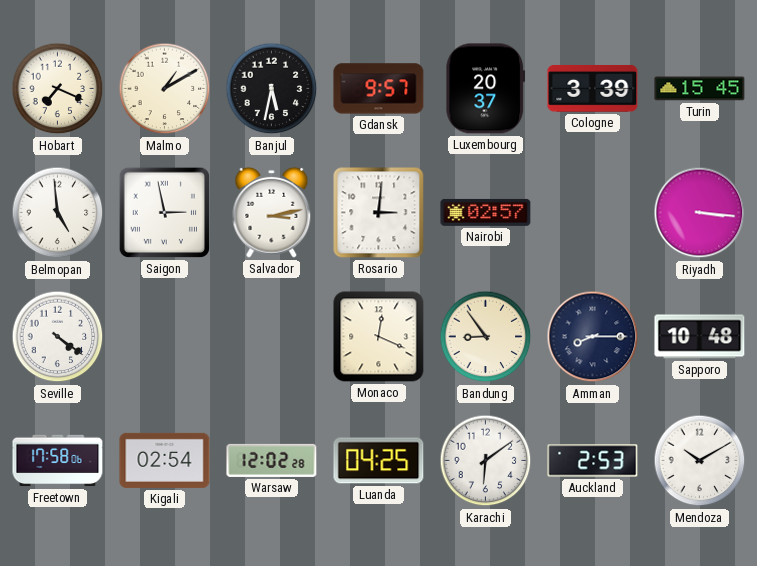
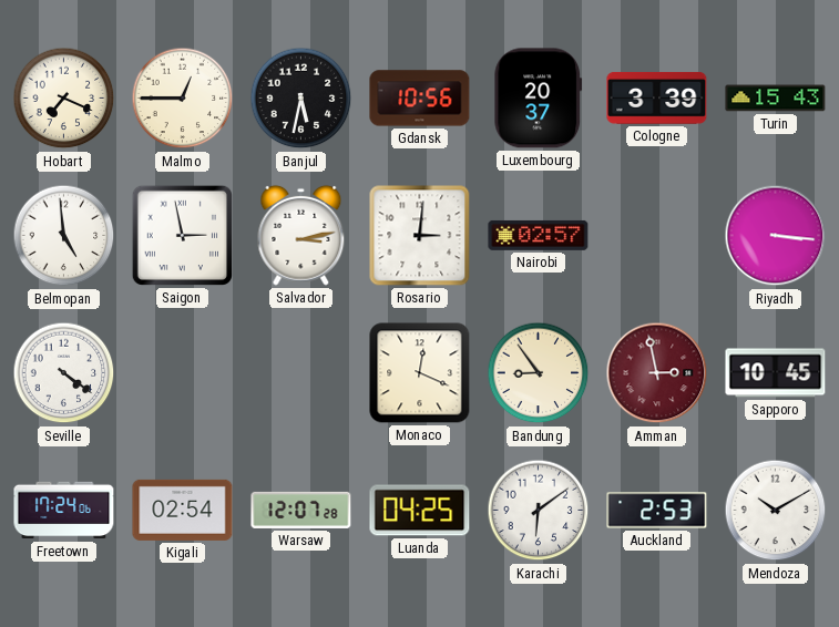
Malmo: 1:10 -> 12:45 (183, 99)
Gdansk: 9:57 -> 10:56 (420, 99)
Turin: 15:45 -> 15:43 (776, 99)
Amman: 8:15 -> 2:58 (657, 373)
Amman dial: navy -> burgundy (657, 373)
Sapporo: 10:48 -> 10:45 (776, 373)
Freetown: 17:58 -> 17:24 (64, 511)
Warsaw: 12:02 -> 12:07 (301, 510)
